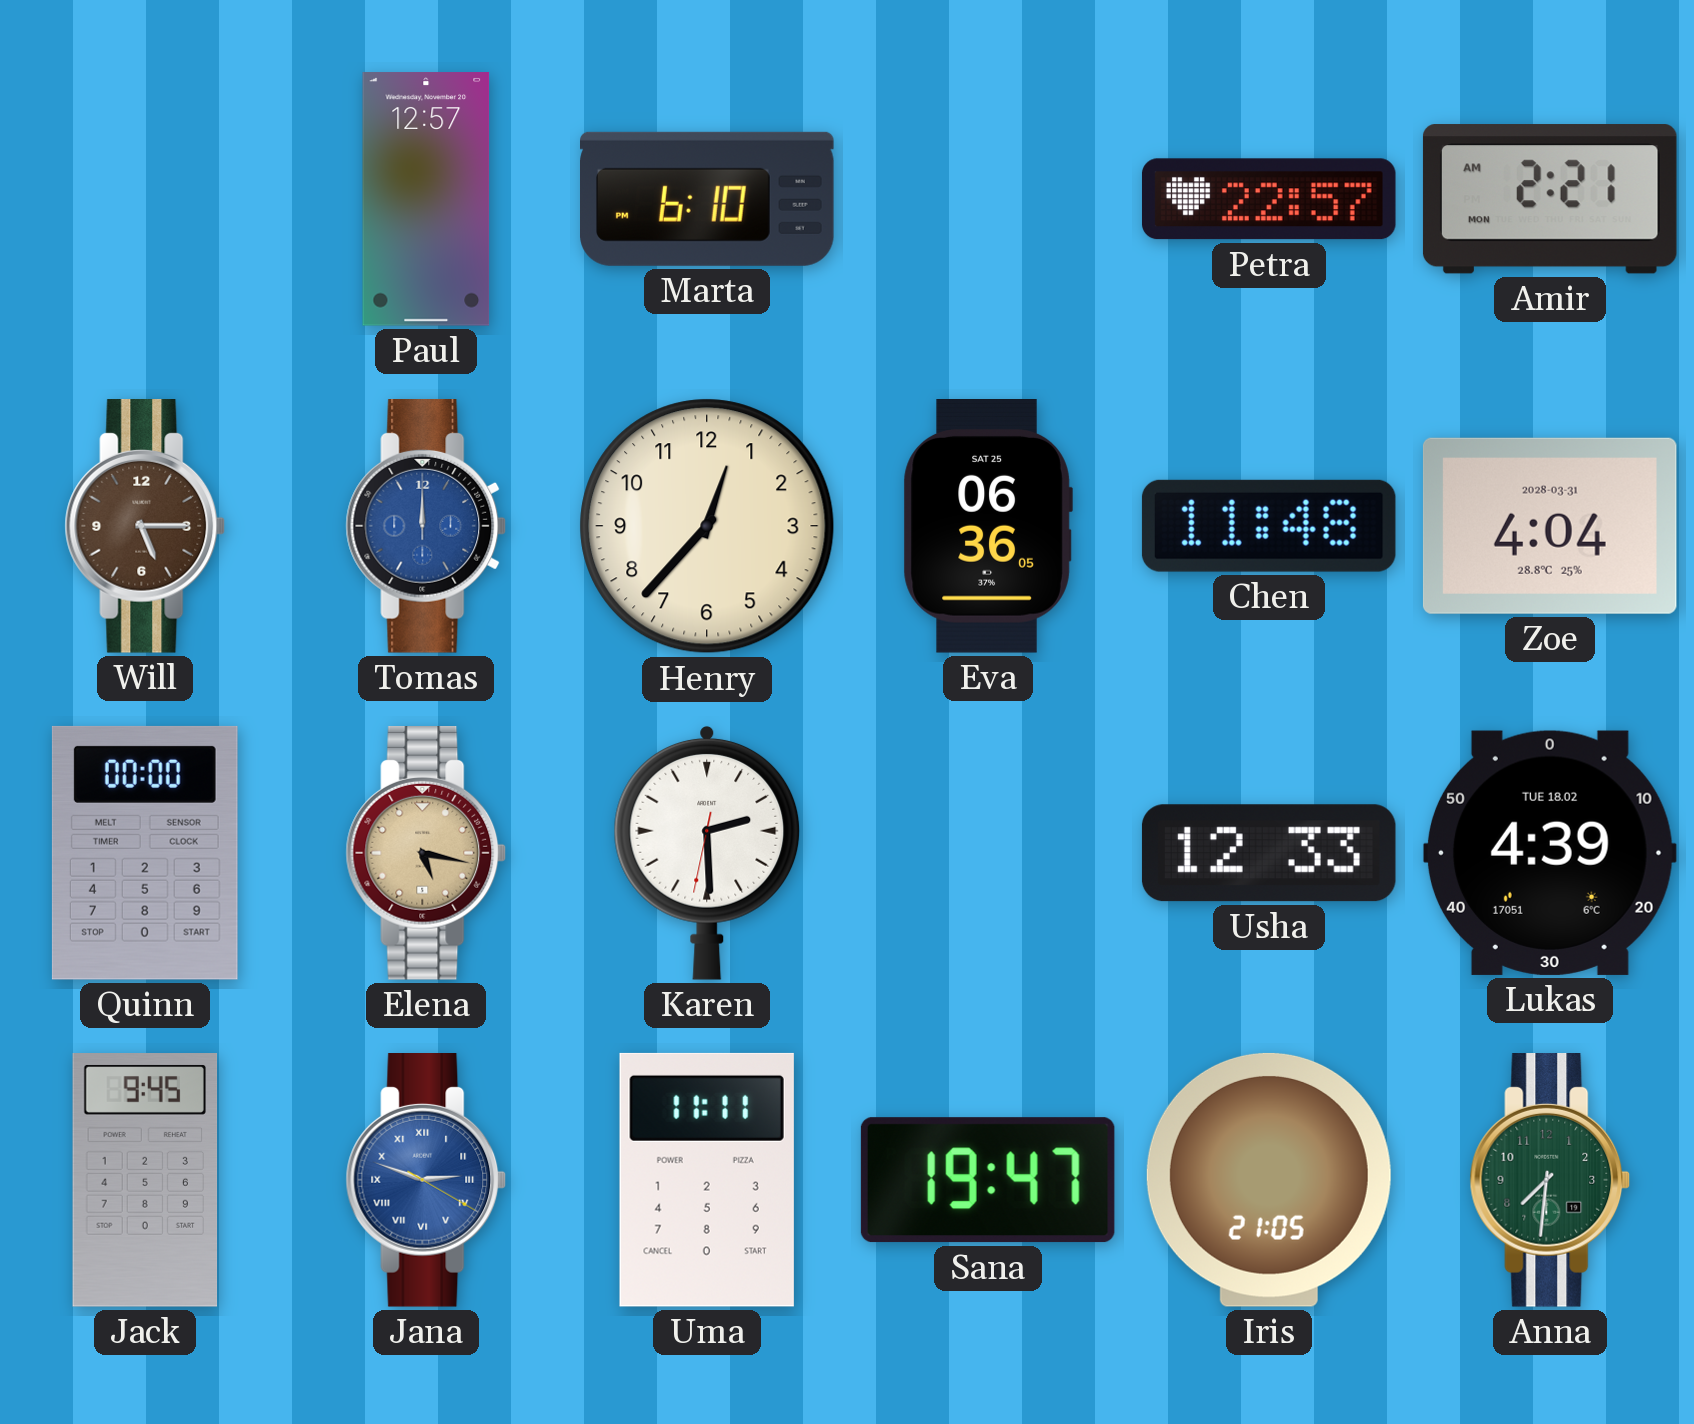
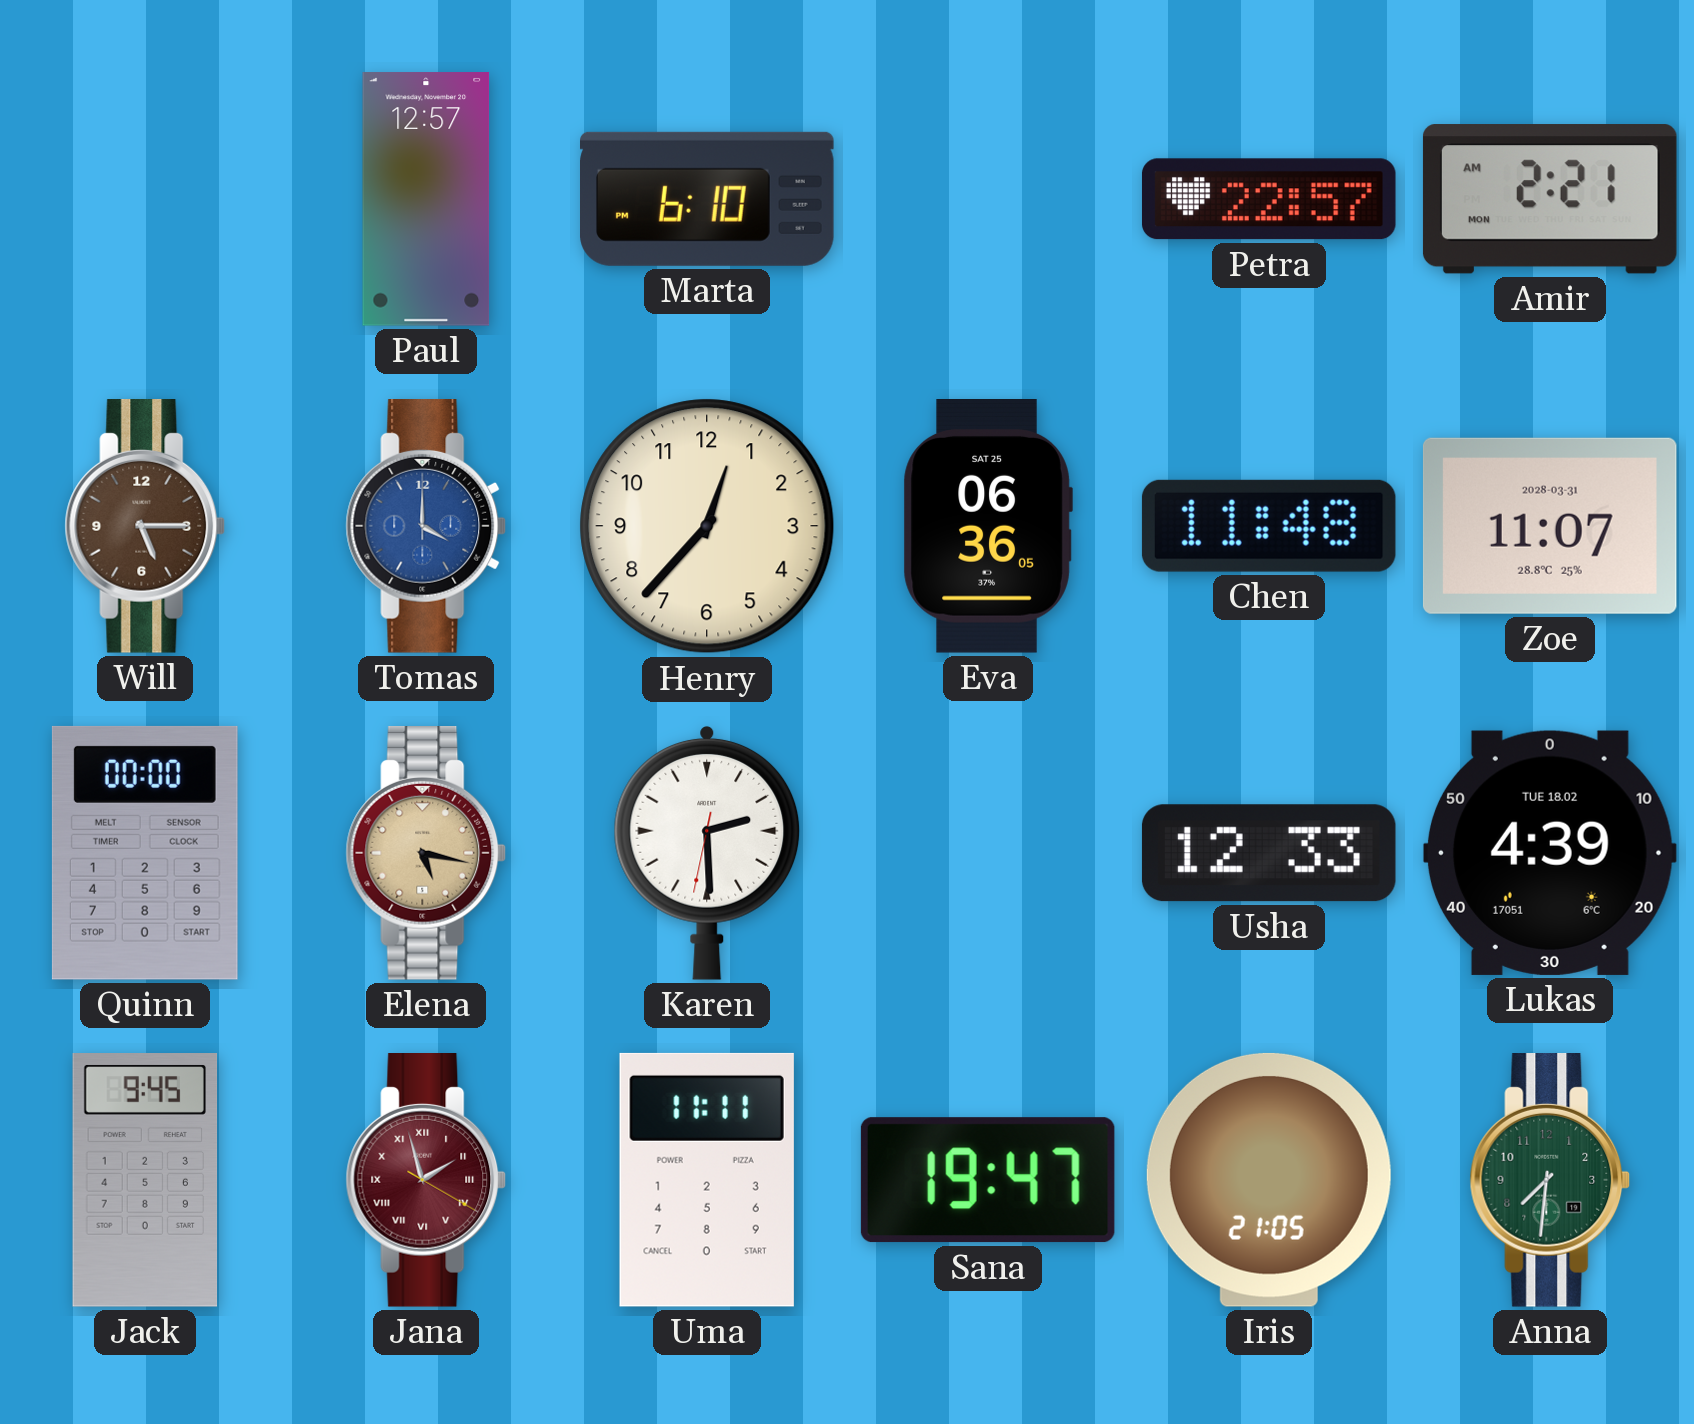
Tomas: 12:00 -> 4:00 (426, 527)
Zoe: 4:04 -> 11:07 (1550, 526)
Jana: 2:48 -> 1:57 (426, 1181)
Jana dial: blue -> burgundy (426, 1181)
